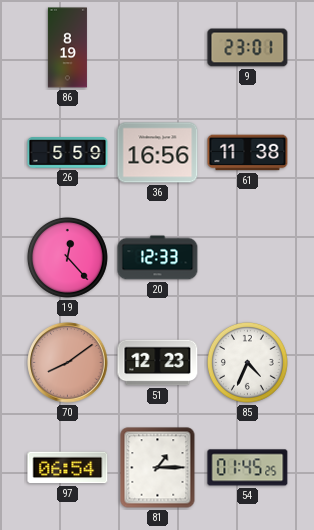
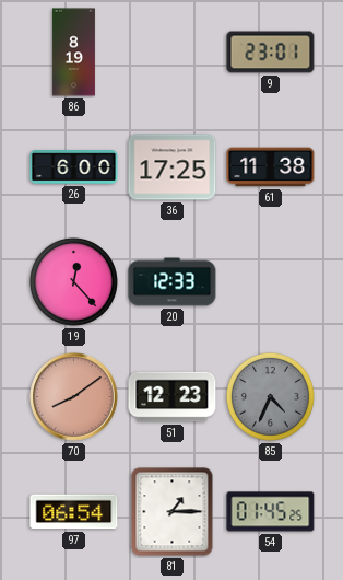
26: 5:59 -> 6:00 (74, 167)
36: 16:56 -> 17:25 (173, 167)
85 dial: white -> grey (270, 396)
